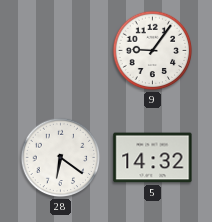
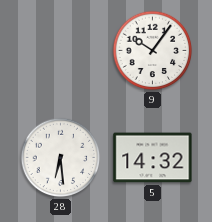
9: 9:06 -> 10:06 (153, 51)
28: 6:21 -> 6:29 (61, 158)
